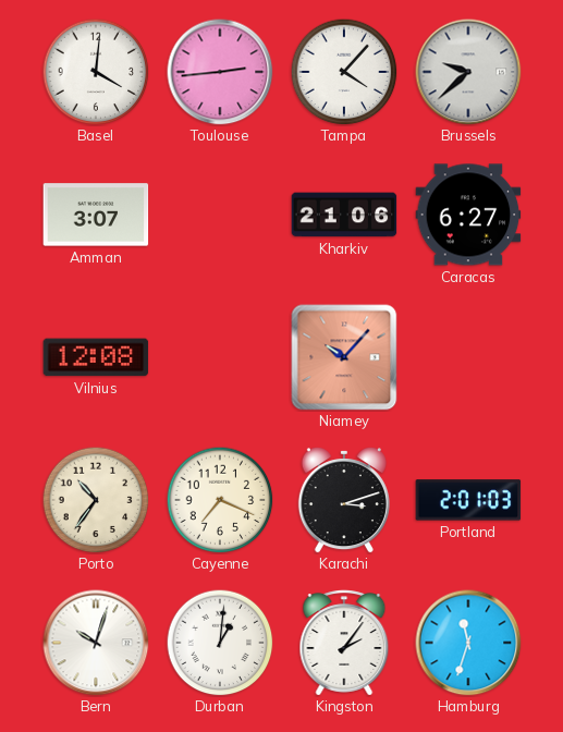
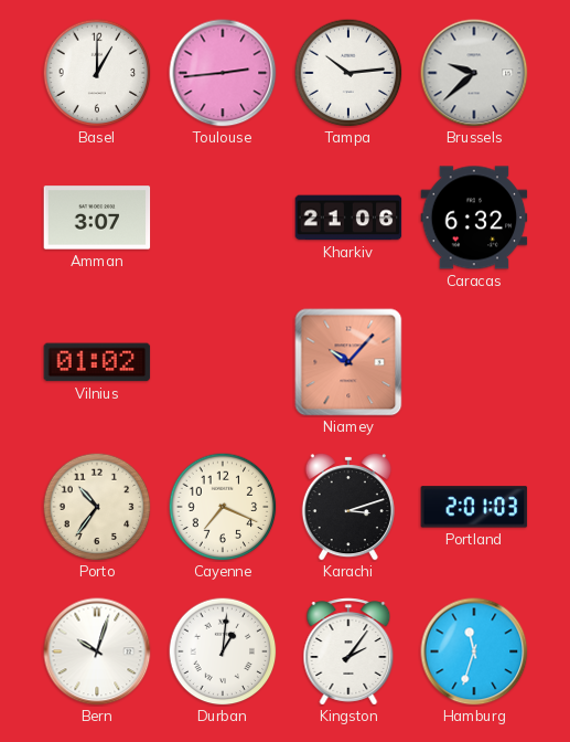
Basel: 4:01 -> 1:00 (97, 73)
Tampa: 4:07 -> 10:14 (348, 73)
Caracas: 6:27 -> 6:32 (474, 218)
Vilnius: 12:08 -> 01:02 (97, 362)
